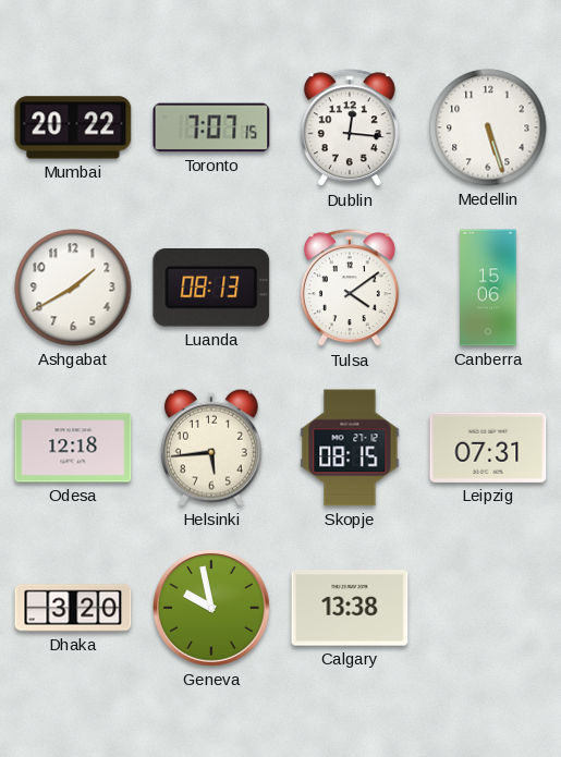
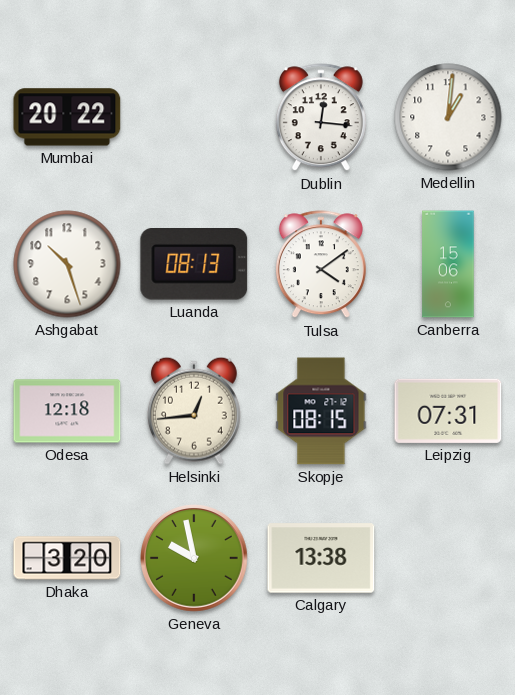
Toronto: 7:07 -> none (211, 127)
Medellin: 5:27 -> 1:01 (448, 117)
Ashgabat: 1:40 -> 10:27 (67, 264)
Helsinki: 5:44 -> 12:44 (194, 411)
